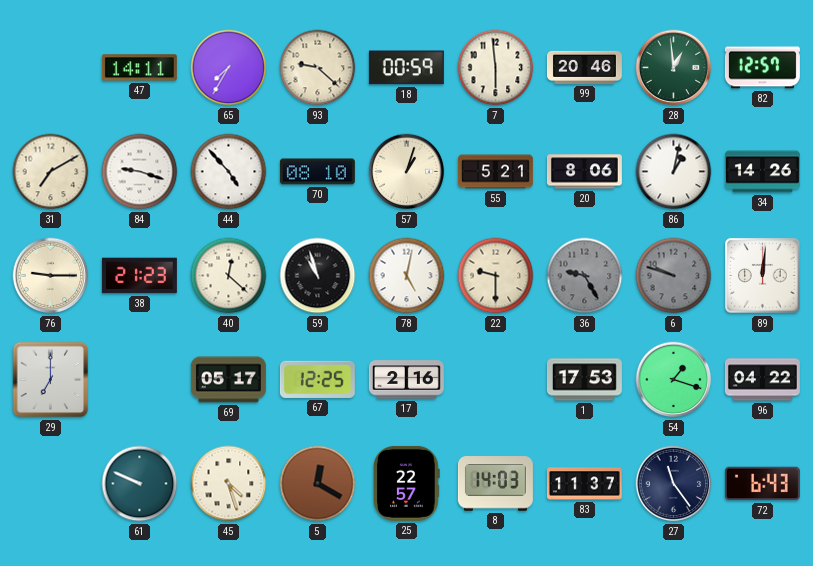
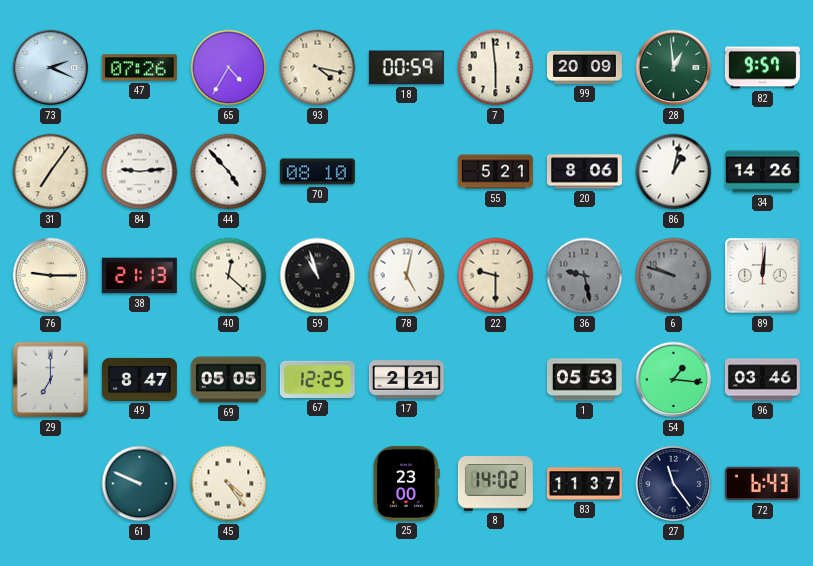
73: none -> 2:19 (51, 68)
47: 14:11 -> 07:26 (139, 68)
65: 7:35 -> 4:35 (229, 68)
93: 9:22 -> 4:17 (318, 68)
99: 20:46 -> 20:09 (584, 67)
82: 12:57 -> 9:57 (762, 68)
31: 7:10 -> 7:06 (51, 172)
84: 9:18 -> 9:14 (140, 172)
57: 1:03 -> none (407, 172)
38: 21:23 -> 21:13 (139, 276)
36: 9:25 -> 9:28 (585, 276)
49: none -> 8:47 (139, 379)
69: 05:17 -> 05:05 (228, 380)
17: 2:16 -> 2:21 (406, 380)
1: 17:53 -> 05:53 (584, 380)
54: 1:18 -> 1:16 (674, 380)
96: 04:22 -> 03:46 (762, 380)
45: 4:27 -> 4:24 (229, 484)
5: 12:20 -> none (318, 484)
25: 22:57 -> 23:00 (407, 483)
8: 14:03 -> 14:02 (495, 484)
